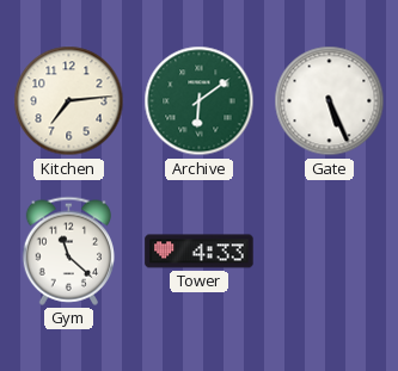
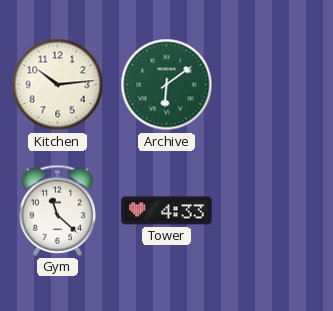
Kitchen: 7:14 -> 10:14 (58, 85)
Gate: 5:26 -> none (330, 101)
